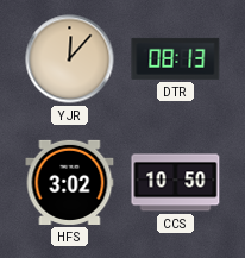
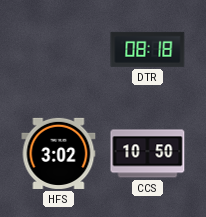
YJR: 12:07 -> none (70, 59)
DTR: 08:13 -> 08:18 (148, 49)
